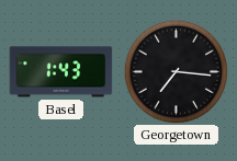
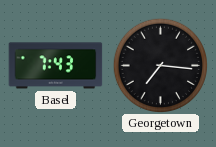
Basel: 1:43 -> 7:43 (56, 66)
